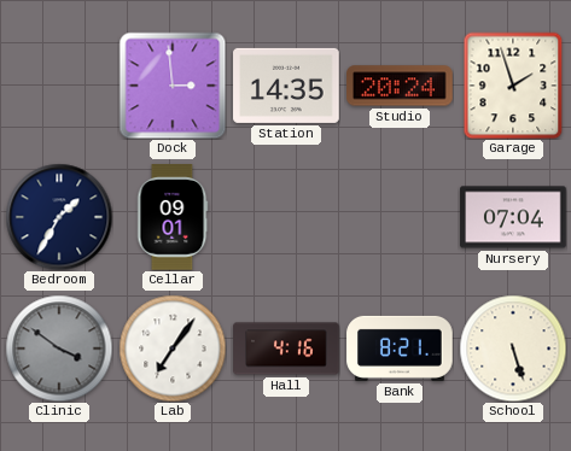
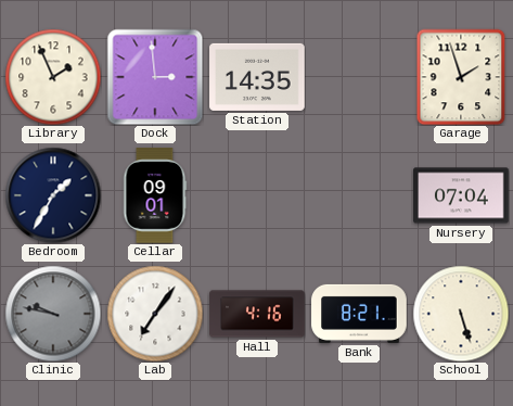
Library: none -> 1:56 (53, 77)
Studio: 20:24 -> none (400, 86)
Clinic: 3:51 -> 9:47 (53, 314)
